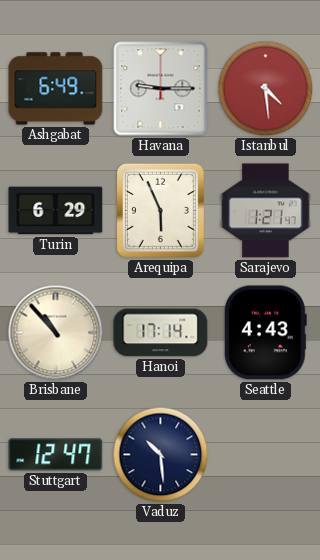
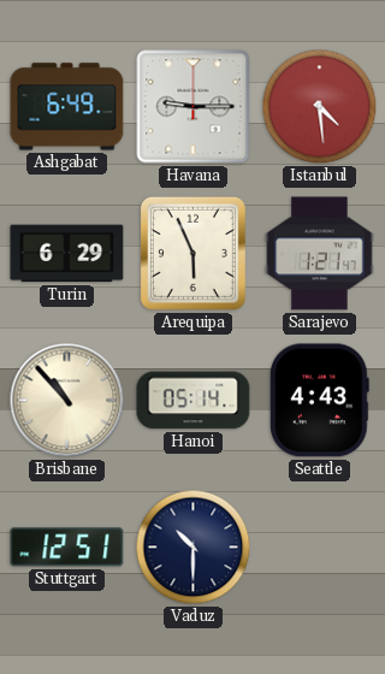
Hanoi: 17:14 -> 05:14 (194, 401)
Stuttgart: 12:47 -> 12:51 (67, 548)
Vaduz: 10:29 -> 10:30 (194, 548)
